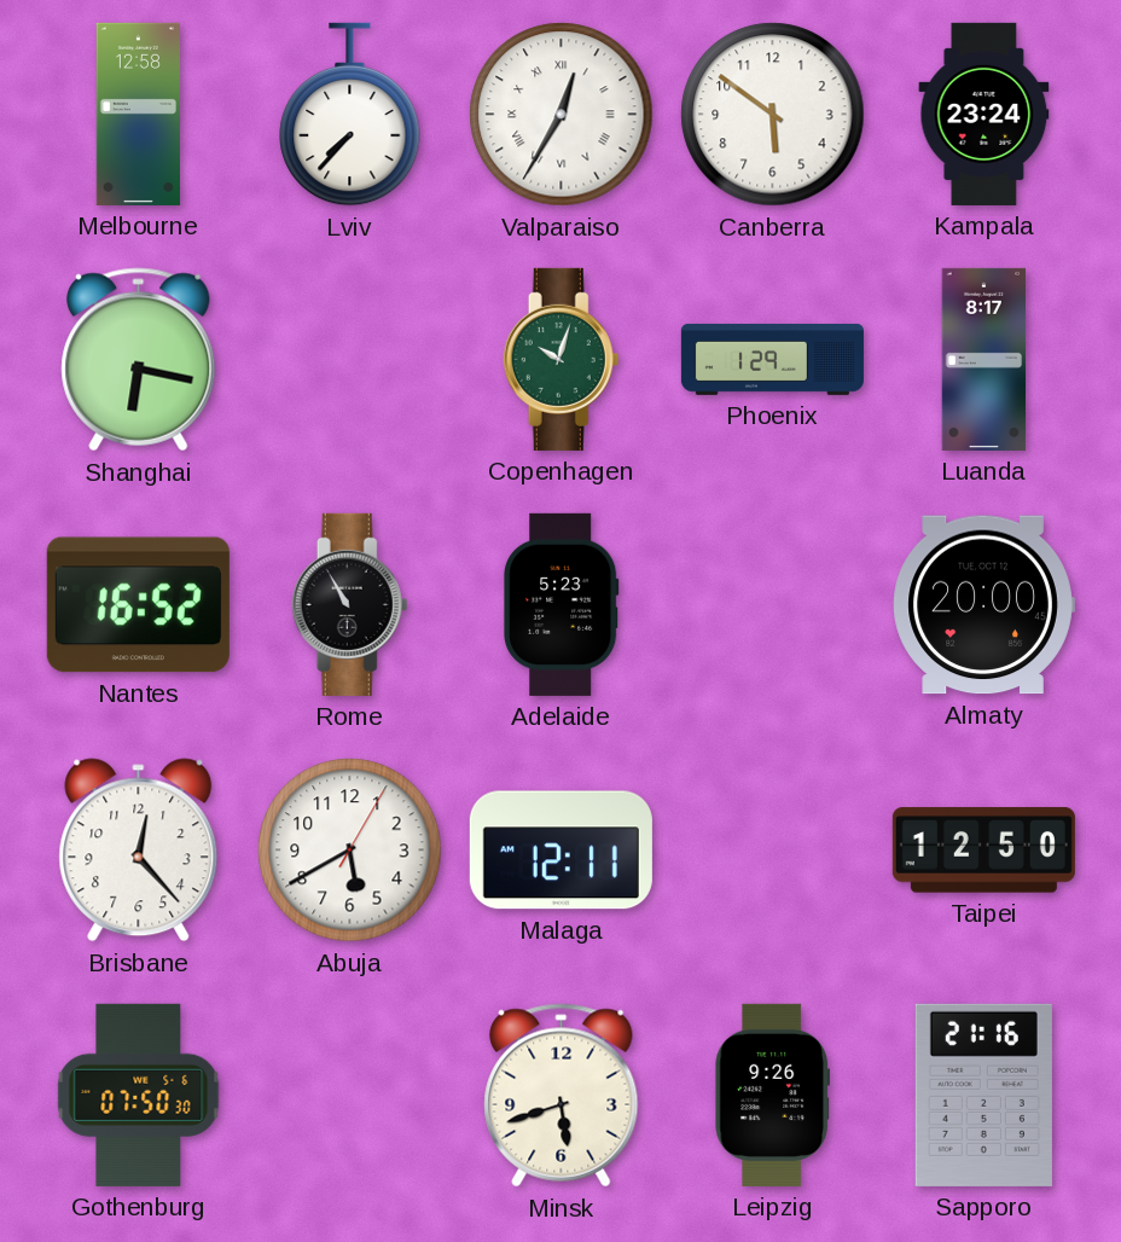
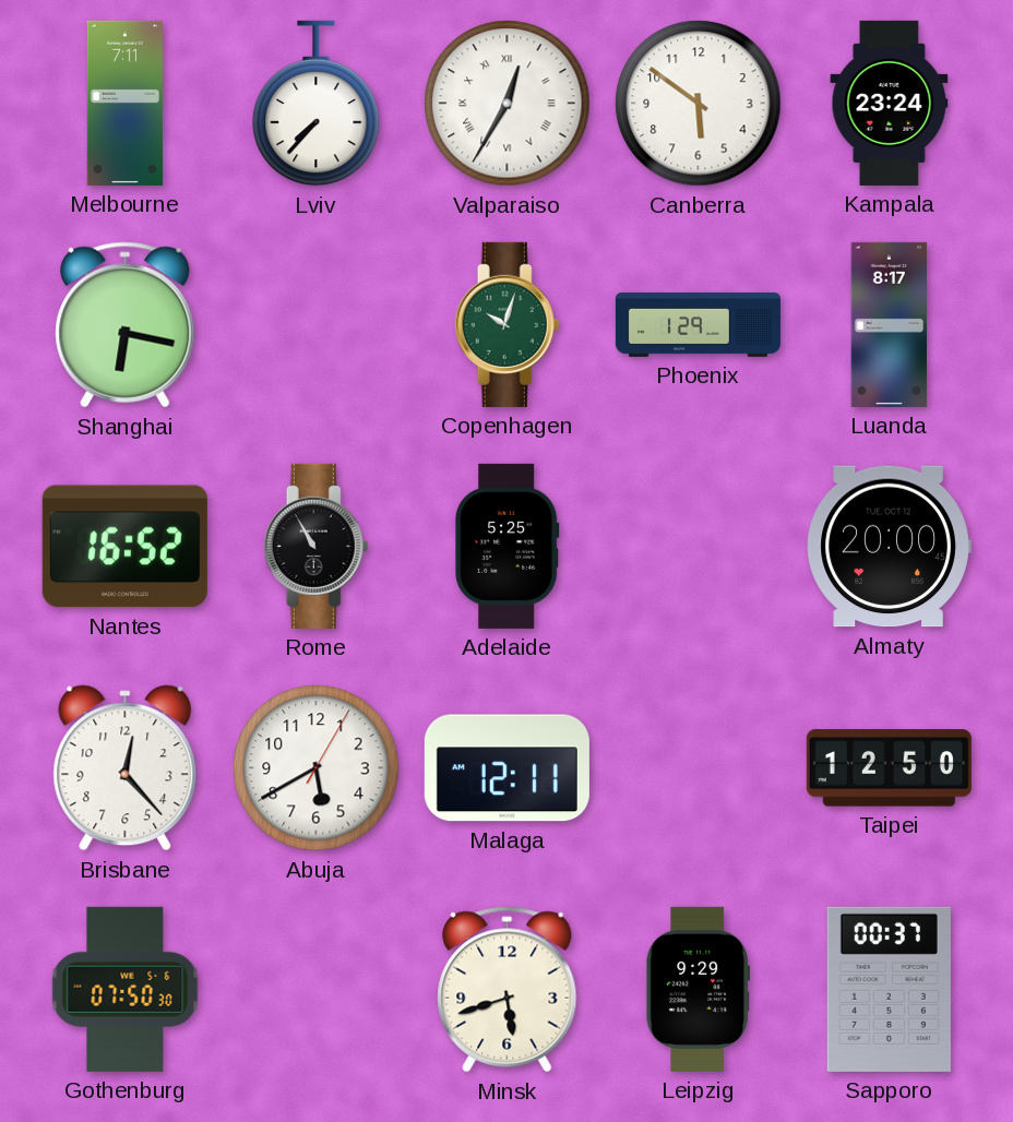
Melbourne: 12:58 -> 7:11 (124, 103)
Adelaide: 5:23 -> 5:25 (508, 546)
Leipzig: 9:26 -> 9:29 (698, 989)
Sapporo: 21:16 -> 00:37 (889, 989)
